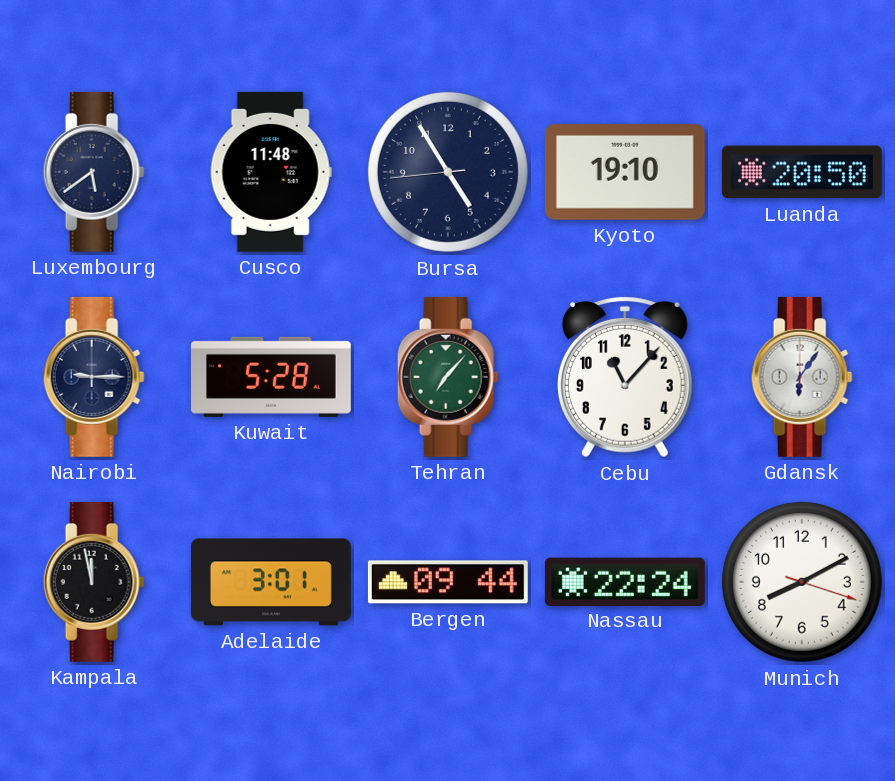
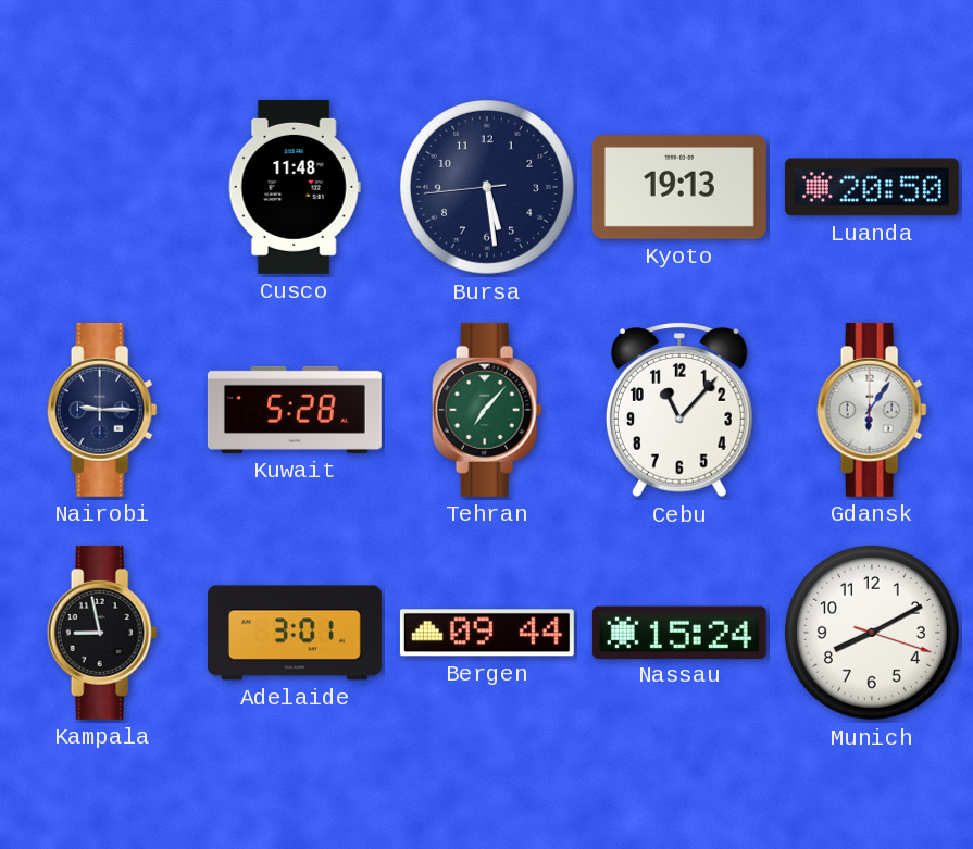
Luxembourg: 5:39 -> none (94, 172)
Bursa: 4:54 -> 5:28 (487, 187)
Kyoto: 19:10 -> 19:13 (679, 188)
Kampala: 11:58 -> 8:58 (102, 633)
Nassau: 22:24 -> 15:24 (679, 632)
